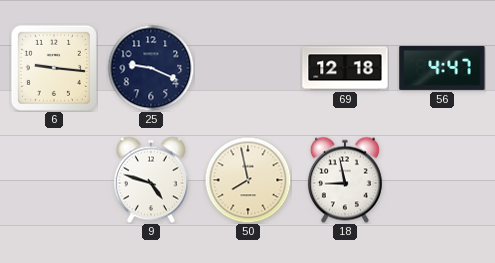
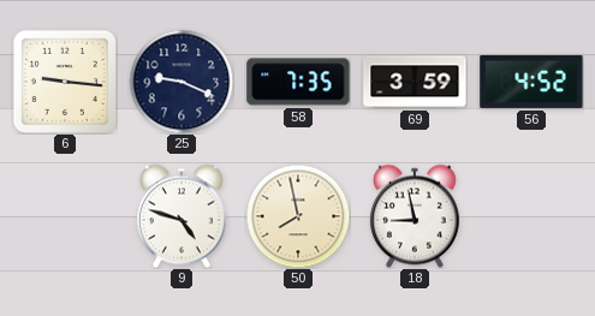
58: none -> 7:35 (298, 82)
69: 12:18 -> 3:59 (415, 82)
56: 4:47 -> 4:52 (531, 82)
